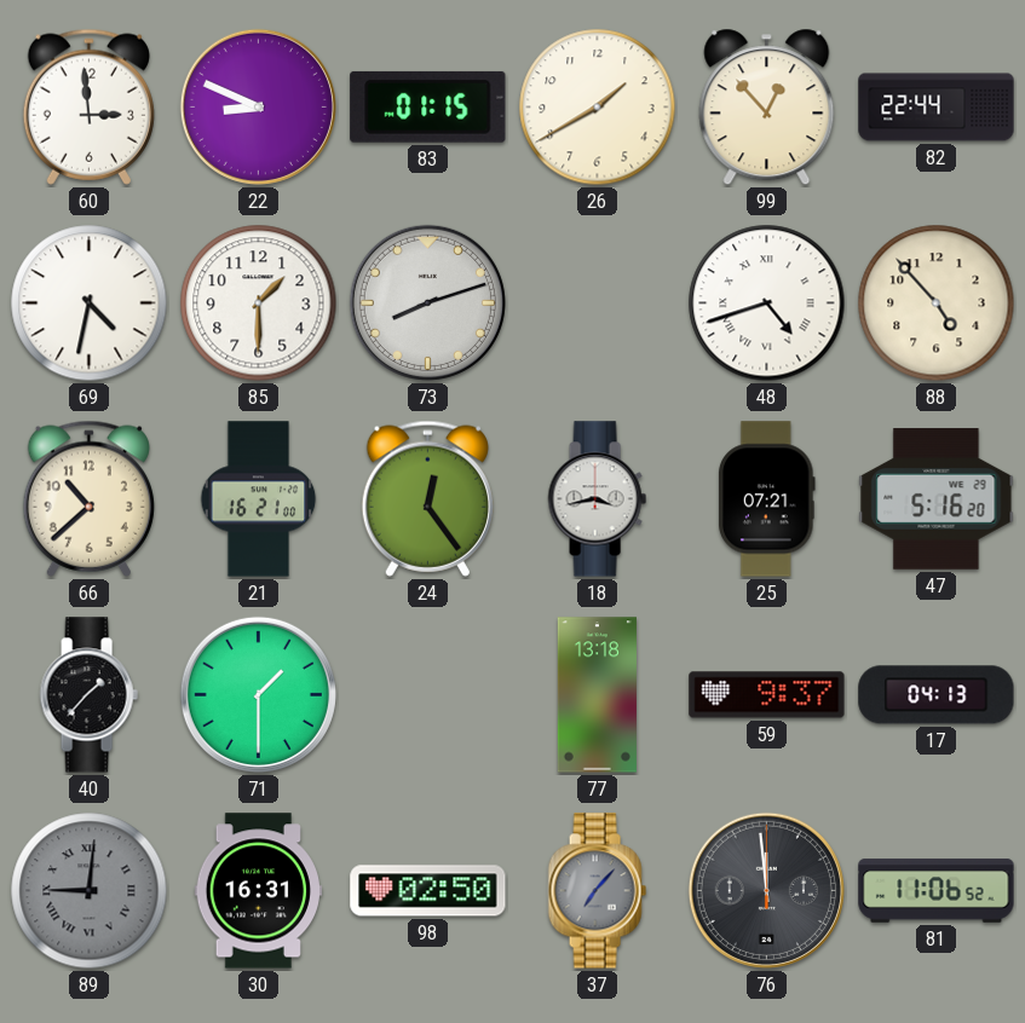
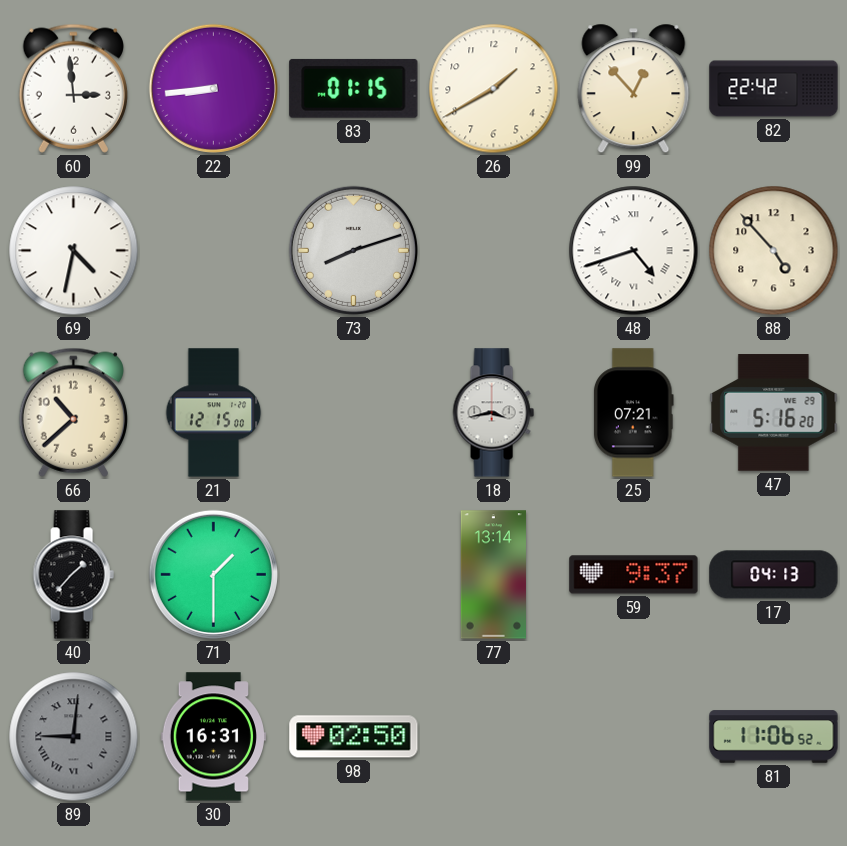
22: 8:49 -> 8:44 (213, 88)
82: 22:44 -> 22:42 (774, 89)
85: 1:30 -> none (259, 304)
21: 16:21 -> 12:15 (214, 413)
24: 12:24 -> none (427, 498)
77: 13:18 -> 13:14 (493, 575)
37: 7:07 -> none (597, 891)
76: 11:59 -> none (766, 890)
